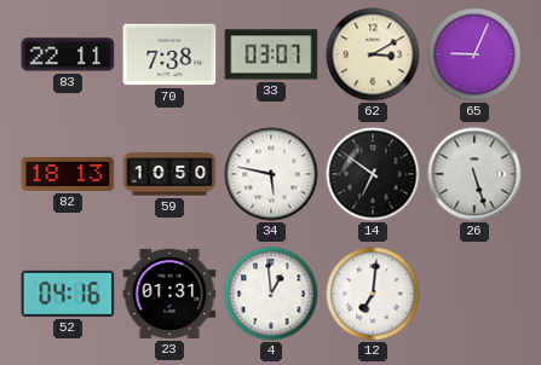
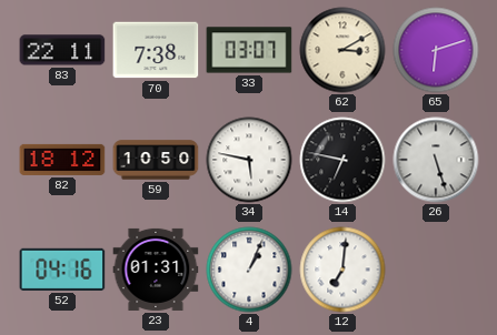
65: 9:04 -> 6:12 (436, 50)
82: 18:13 -> 18:12 (62, 160)
14: 6:51 -> 6:47 (342, 160)
4: 12:59 -> 1:04 (249, 270)
